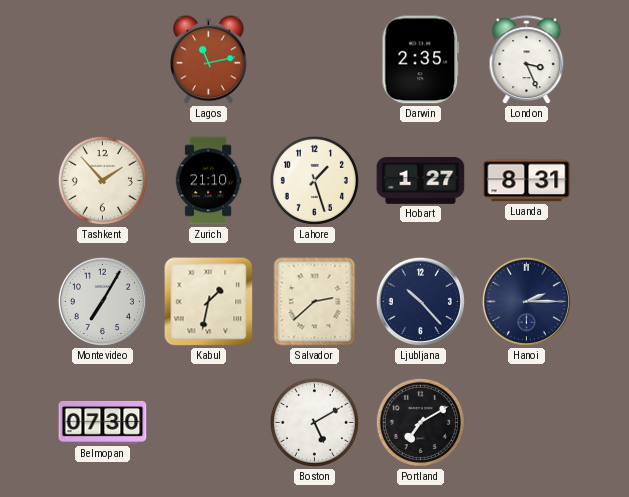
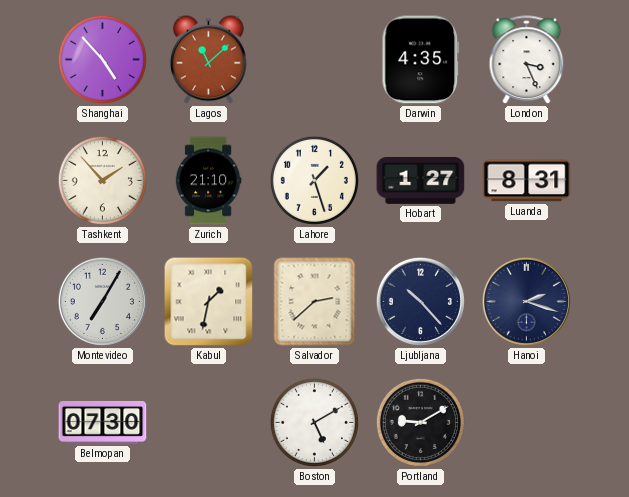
Shanghai: none -> 4:53 (102, 59)
Lagos: 11:13 -> 11:08 (208, 60)
Darwin: 2:35 -> 4:35 (421, 60)
Hanoi: 2:15 -> 2:18 (526, 301)
Portland: 7:10 -> 9:10 (420, 422)
